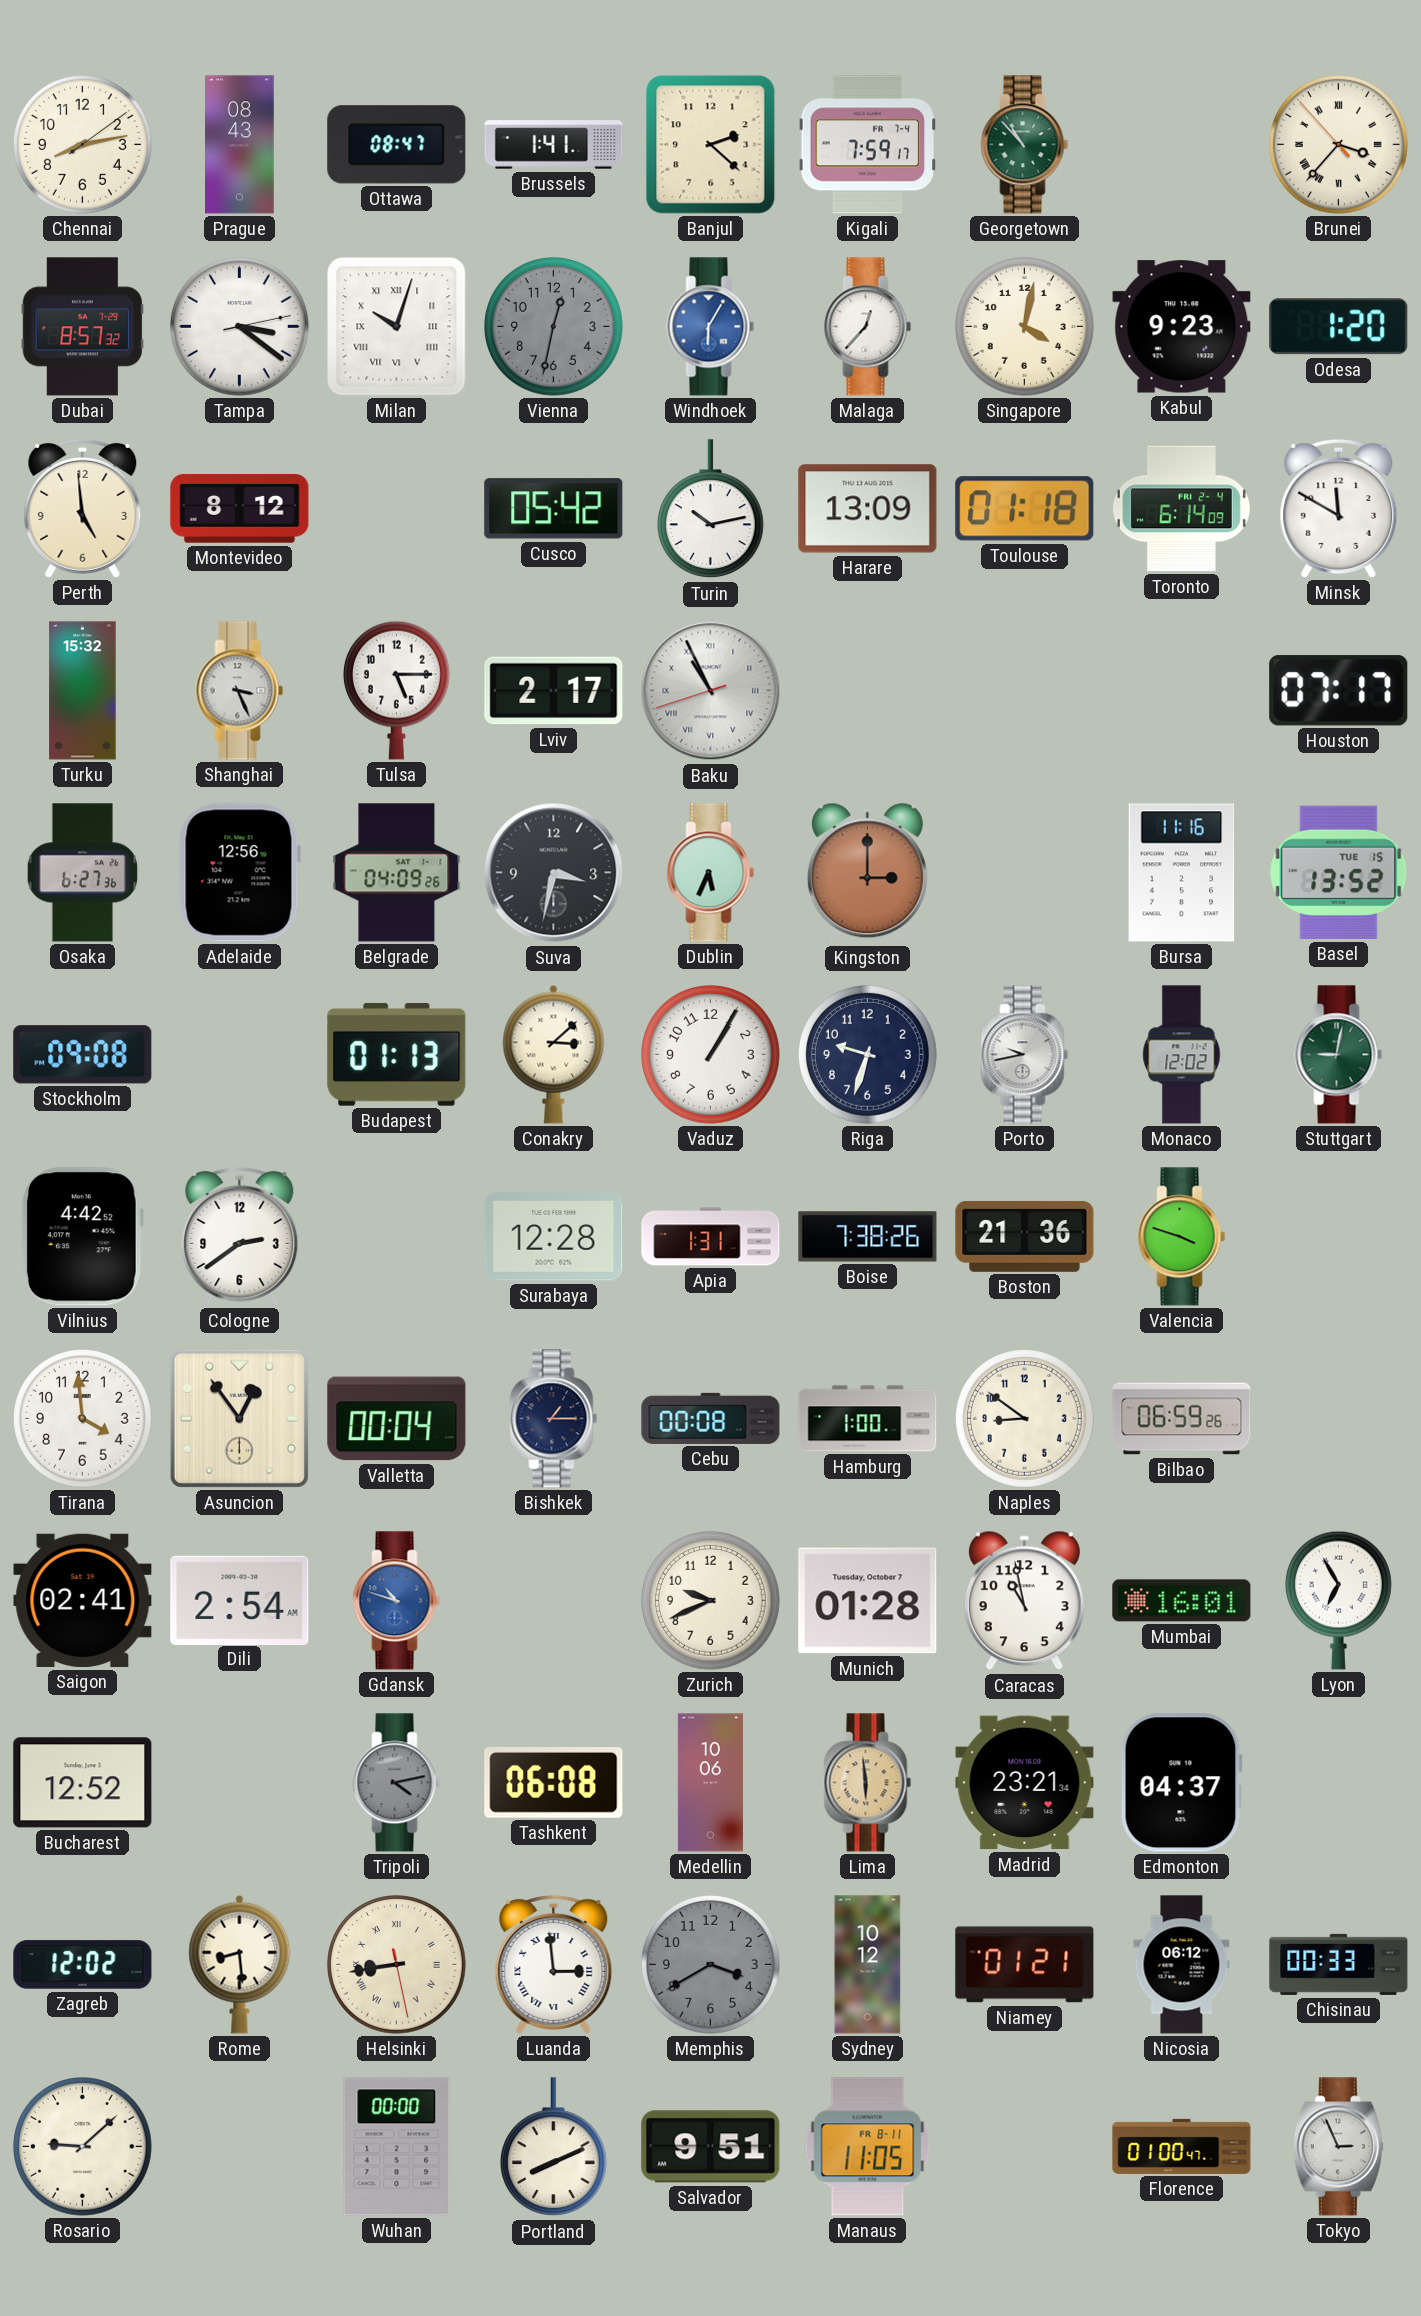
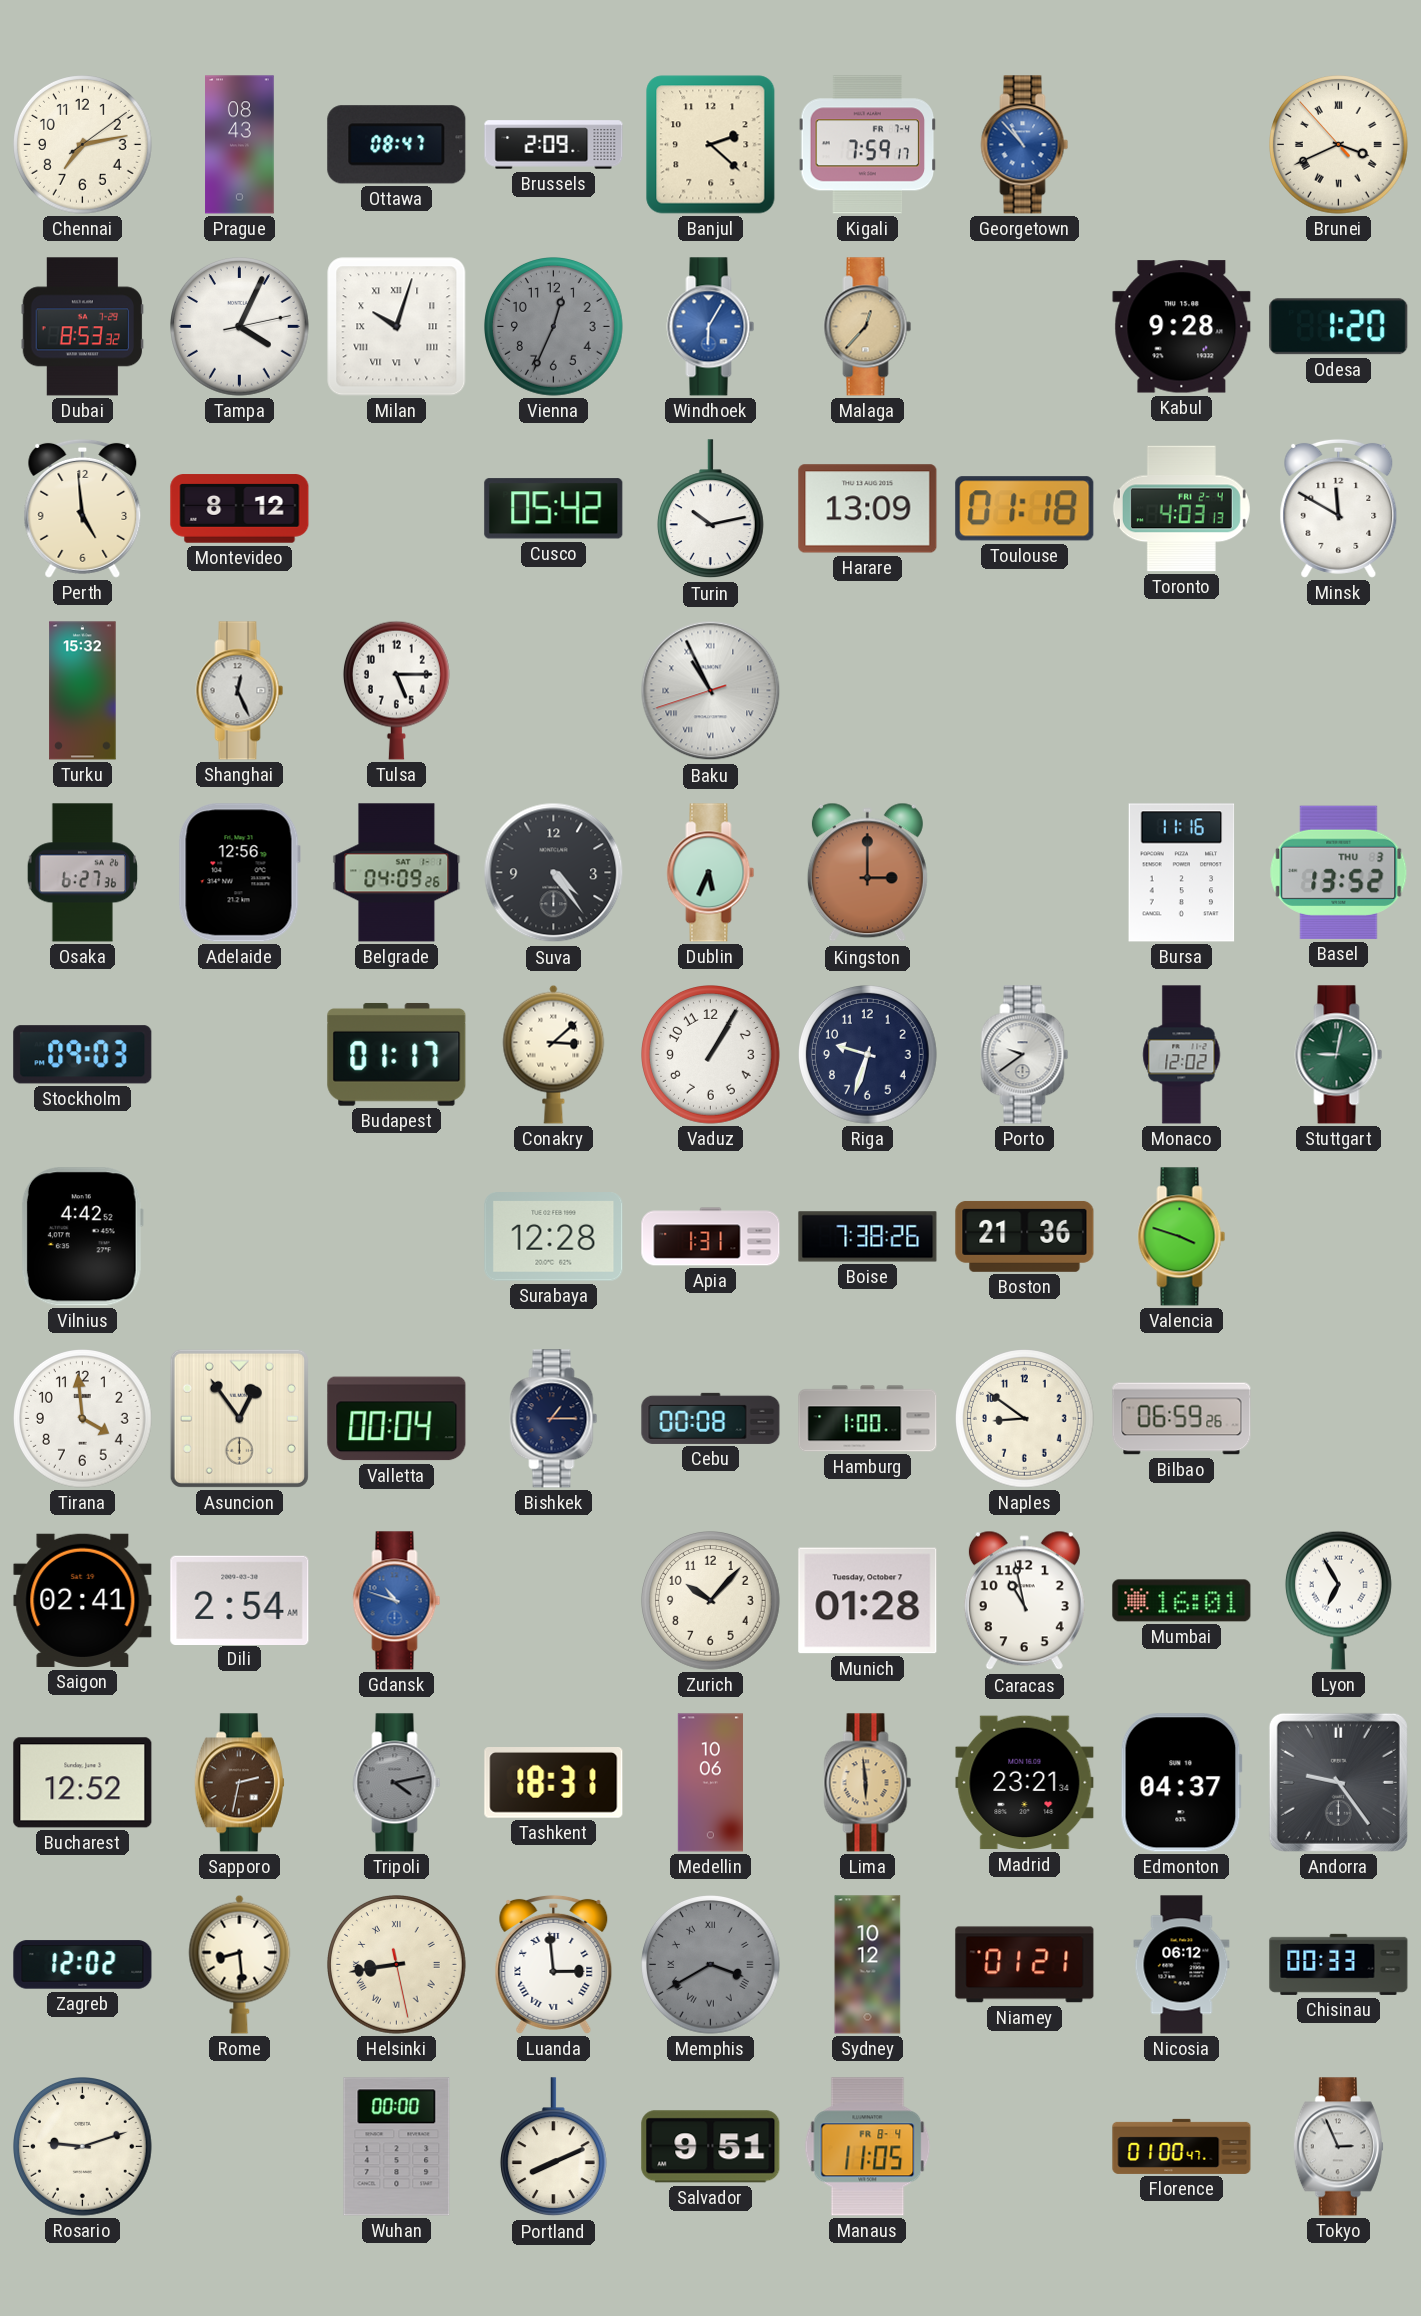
Chennai: 8:13 -> 7:13 (83, 145)
Brussels: 1:41 -> 2:09 (554, 145)
Georgetown dial: green -> blue (1025, 145)
Brunei: 3:36 -> 3:40 (1339, 145)
Dubai: 8:57 -> 8:53 (83, 327)
Tampa: 3:21 -> 4:04 (240, 327)
Vienna: 12:32 -> 12:34 (554, 327)
Malaga dial: white -> champagne (868, 327)
Singapore: 4:02 -> none (1025, 327)
Kabul: 9:23 -> 9:28 (1182, 327)
Toronto: 6:14 -> 4:03 (1181, 509)
Shanghai: 3:26 -> 12:26 (240, 691)
Lviv: 2:17 -> none (554, 691)
Houston: 07:17 -> none (1339, 691)
Suva: 3:32 -> 4:24 (554, 873)
Basel date: TUE 15 -> THU 3 (1339, 872)
Stockholm: 09:08 -> 09:03 (83, 1055)
Budapest: 01:13 -> 01:17 (397, 1054)
Porto: 9:43 -> 9:39 (1025, 1055)
Cologne: 2:39 -> none (240, 1236)
Zurich: 9:41 -> 10:07 (711, 1601)
Sapporo: none -> 2:32 (239, 1783)
Tashkent: 06:08 -> 18:31 (554, 1783)
Andorra: none -> 9:24 (1338, 1782)
Memphis numerals: Arabic -> Roman (711, 1965)
Rosario: 9:08 -> 9:12 (83, 2147)
Manaus date: FR 8-11 -> FR 8-4 (868, 2147)
